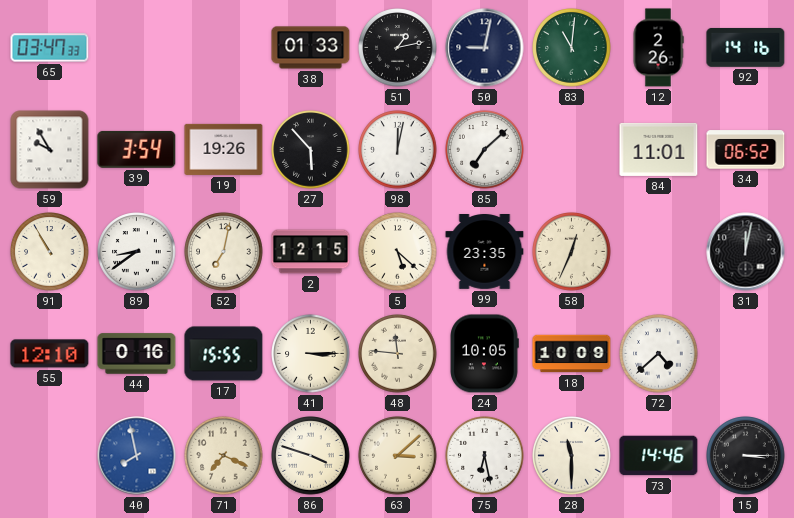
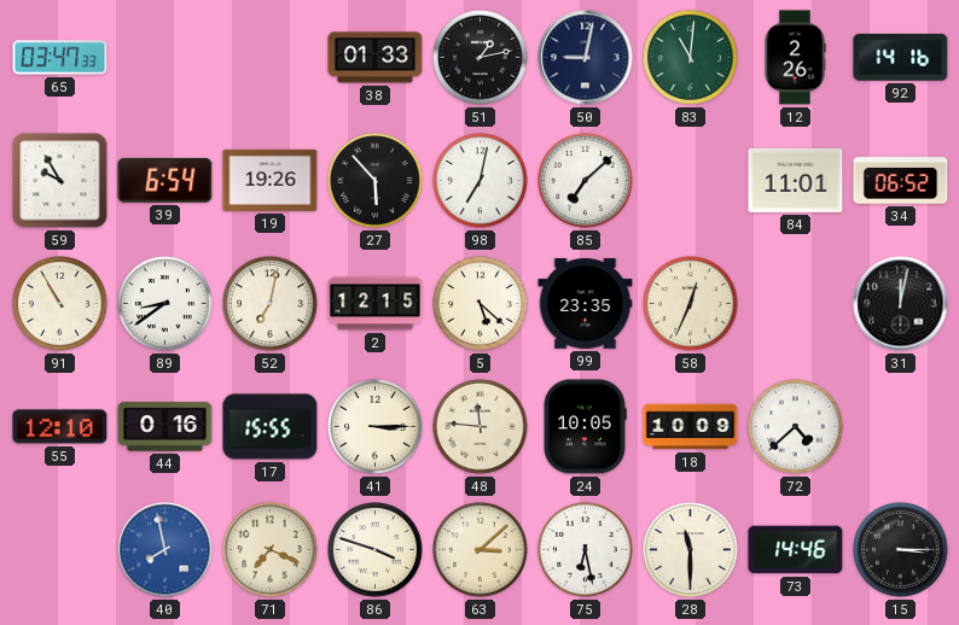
39: 3:54 -> 6:54 (165, 180)
98: 12:02 -> 7:02 (481, 181)
